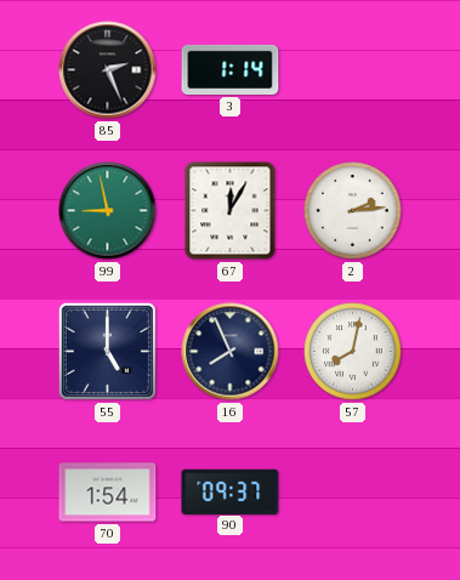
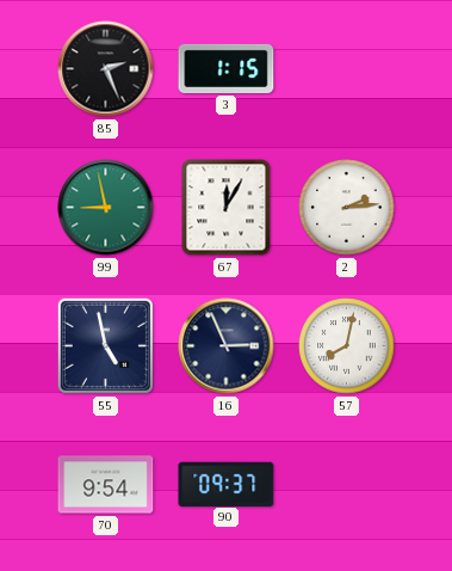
3: 1:14 -> 1:15 (227, 68)
55: 5:00 -> 4:58 (105, 345)
16: 7:56 -> 2:56 (227, 346)
70: 1:54 -> 9:54 (106, 485)
